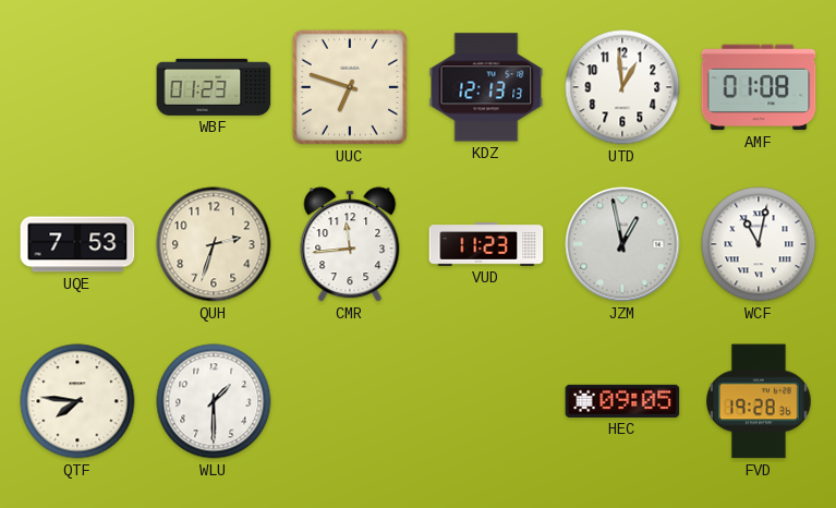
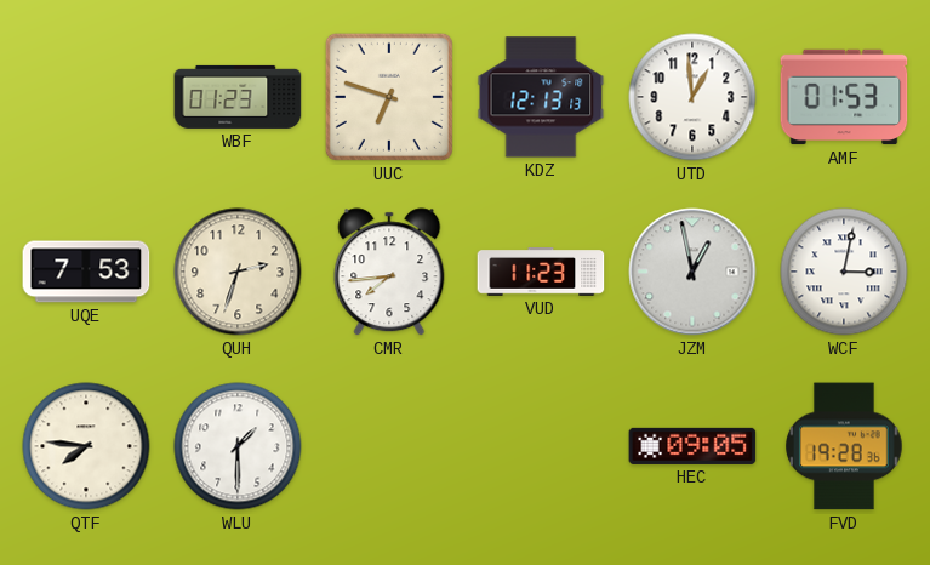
AMF: 01:08 -> 01:53 (844, 97)
CMR: 11:44 -> 7:44 (389, 272)
WCF: 11:02 -> 3:02 (844, 272)
